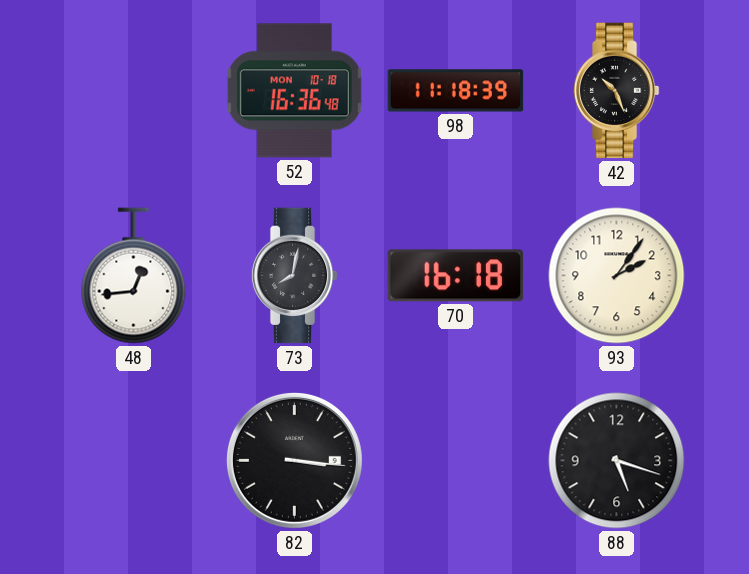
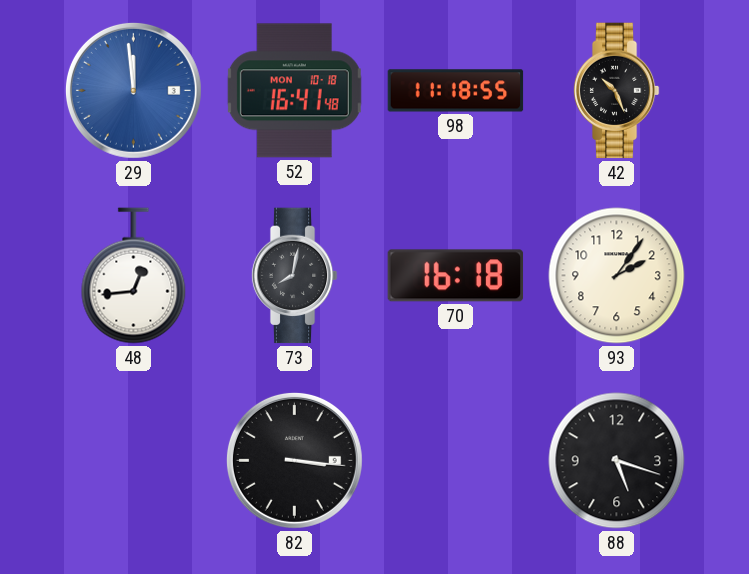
29: none -> 11:59 (133, 90)
52: 16:36 -> 16:41 (294, 91)
98: 11:18:39 -> 11:18:55 (456, 91)
